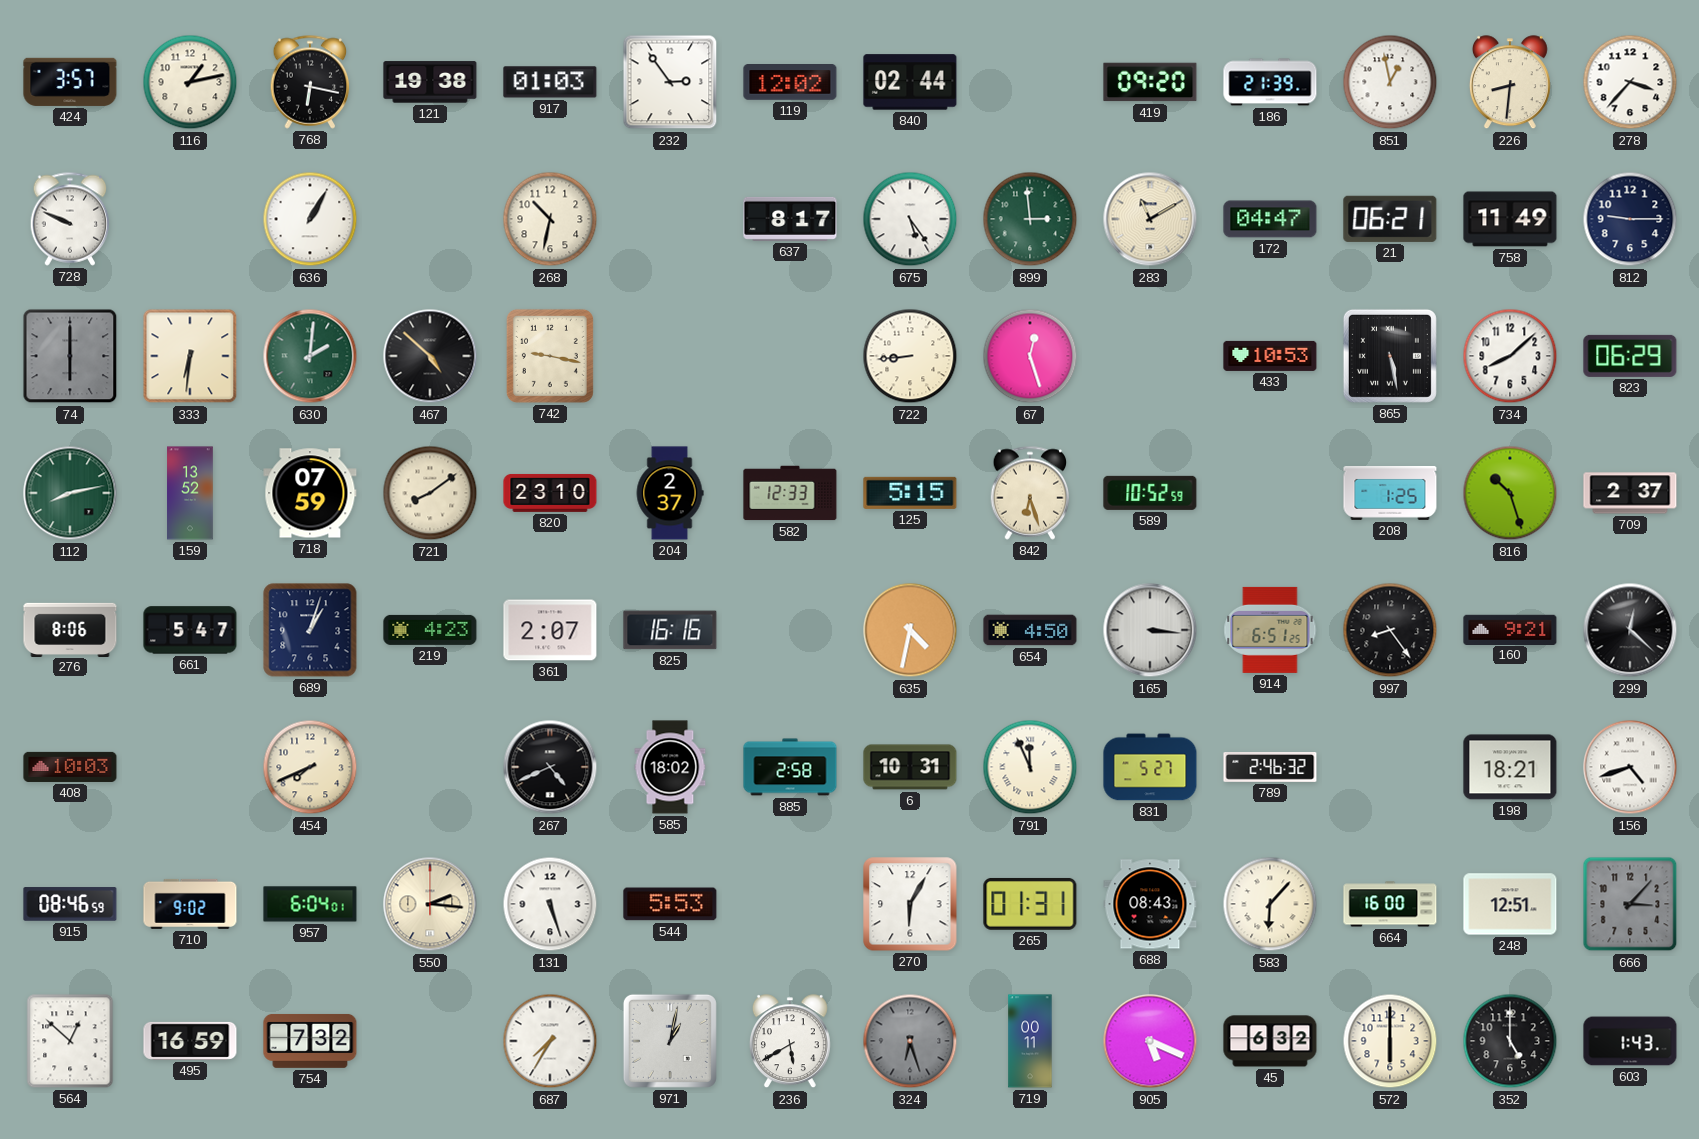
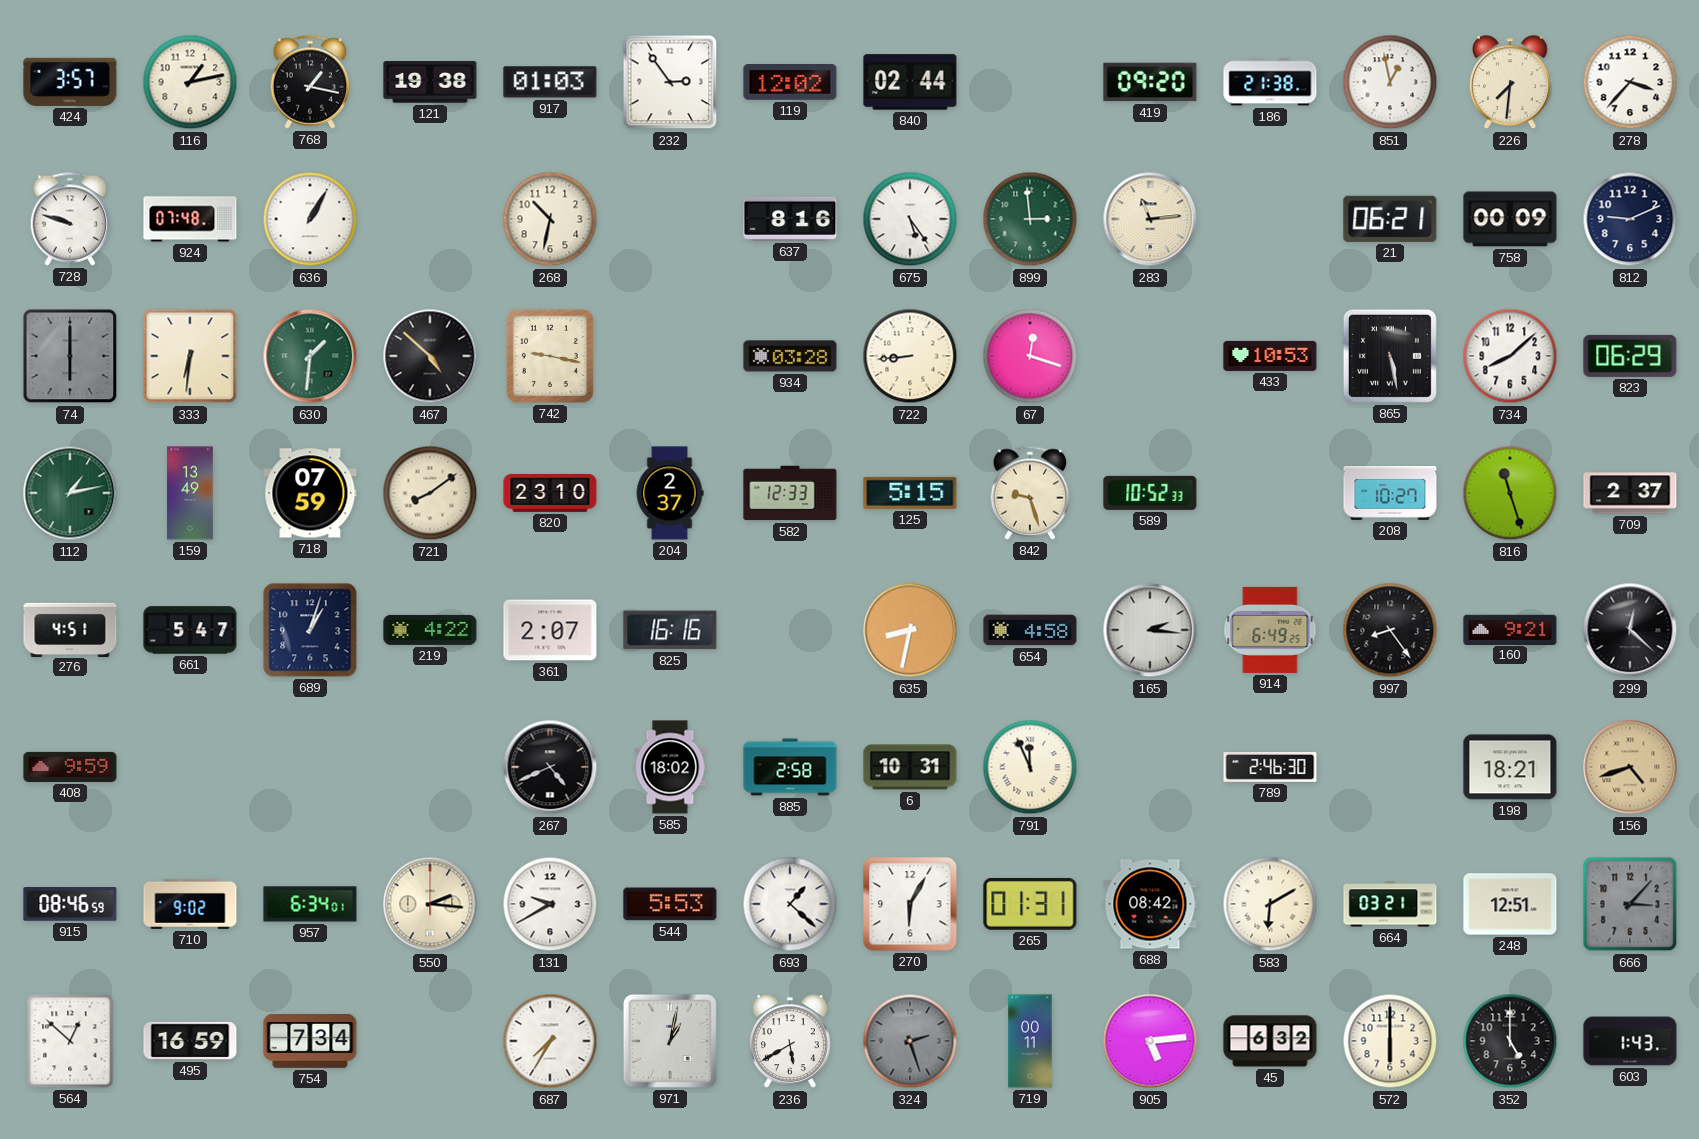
768: 6:17 -> 1:17 (310, 82)
186: 21:39 -> 21:38 (1270, 82)
226: 8:31 -> 7:31 (1510, 83)
728: 9:49 -> 9:48 (70, 219)
924: none -> 07:48 (190, 219)
637: 8:17 -> 8:16 (790, 219)
283: 11:10 -> 11:14 (1150, 219)
172: 04:47 -> none (1270, 219)
758: 11:49 -> 00:09 (1510, 219)
812: 9:15 -> 9:11 (1630, 219)
630: 2:01 -> 1:31 (310, 356)
934: none -> 03:28 (790, 356)
67: 12:27 -> 12:18 (1030, 356)
112: 8:13 -> 1:13 (70, 493)
159: 13:52 -> 13:49 (190, 493)
842: 6:27 -> 9:27 (1030, 493)
589: 10:52:59 -> 10:52:33 (1150, 493)
208: 1:25 -> 10:27 (1390, 493)
816: 10:27 -> 11:27 (1510, 493)
276: 8:06 -> 4:51 (70, 629)
219: 4:23 -> 4:22 (430, 630)
635: 4:32 -> 8:32 (910, 630)
654: 4:50 -> 4:58 (1030, 630)
165: 3:16 -> 2:16 (1150, 630)
914: 6:51 -> 6:49 (1270, 630)
408: 10:03 -> 9:59 (70, 767)
454: 7:41 -> none (310, 767)
831: 5:27 -> none (1150, 767)
789: 2:46:32 -> 2:46:30 (1270, 768)
156 dial: white -> champagne (1630, 767)
957: 6:04 -> 6:34 (310, 904)
131: 5:27 -> 9:40 (550, 904)
693: none -> 1:22 (790, 904)
688: 08:43 -> 08:42 (1150, 904)
583: 6:07 -> 6:10 (1270, 904)
664: 16:00 -> 03:21 (1390, 904)
754: 7:32 -> 7:34 (310, 1041)
324: 6:27 -> 2:27 (910, 1041)
905: 5:19 -> 5:14 (1150, 1041)
